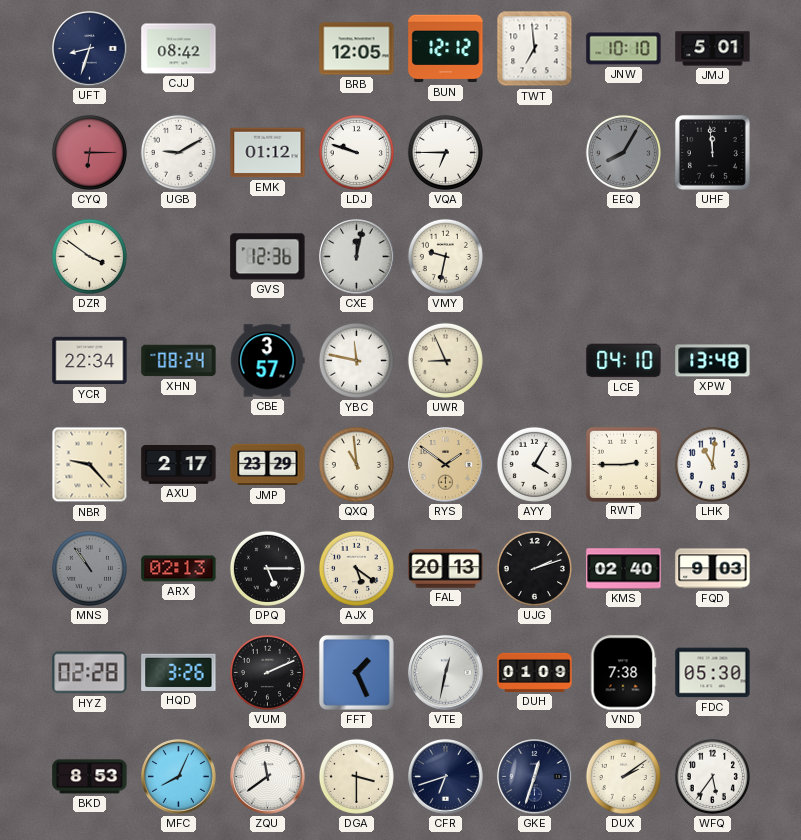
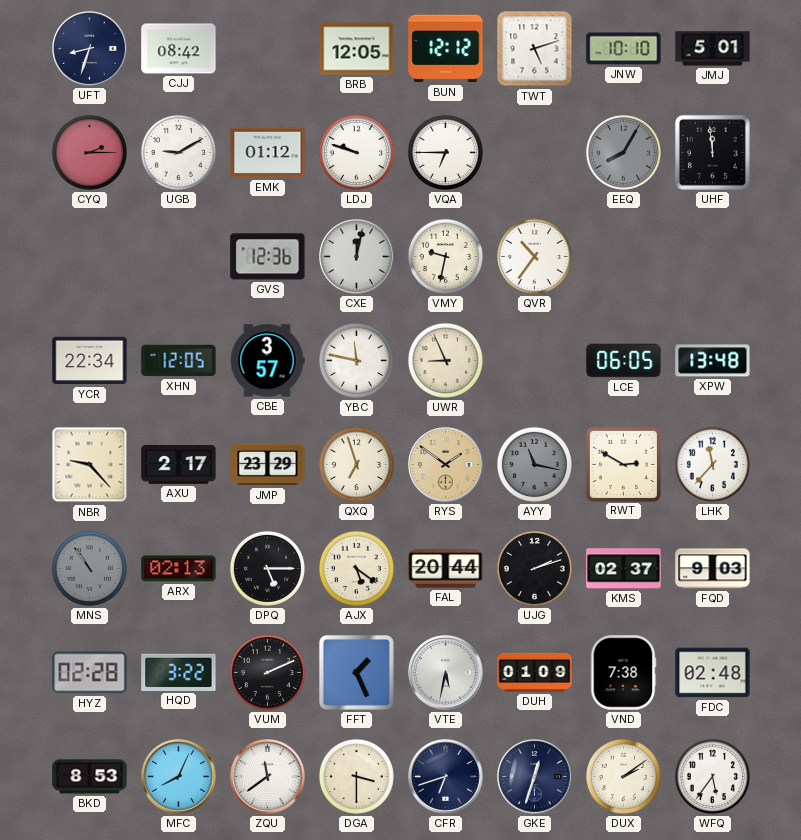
TWT: 6:59 -> 5:12 (535, 49)
CYQ: 6:15 -> 2:15 (89, 152)
DZR: 3:51 -> none (89, 256)
QVR: none -> 10:36 (534, 256)
XHN: 08:24 -> 12:05 (179, 361)
LCE: 04:10 -> 06:05 (624, 361)
QXQ: 10:59 -> 6:57 (356, 464)
AYY: 4:05 -> 11:17 (534, 464)
AYY dial: white -> grey (534, 464)
RWT: 2:45 -> 2:50 (623, 464)
LHK: 11:01 -> 11:37 (712, 464)
FAL: 20:13 -> 20:44 (446, 569)
KMS: 02:40 -> 02:37 (624, 569)
HQD: 3:26 -> 3:22 (179, 672)
VTE: 12:32 -> 5:32 (446, 673)
FDC: 05:30 -> 02:48 (713, 673)
